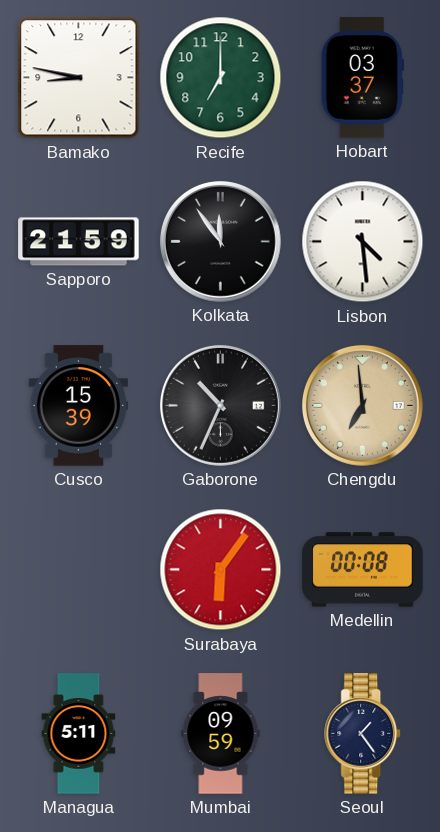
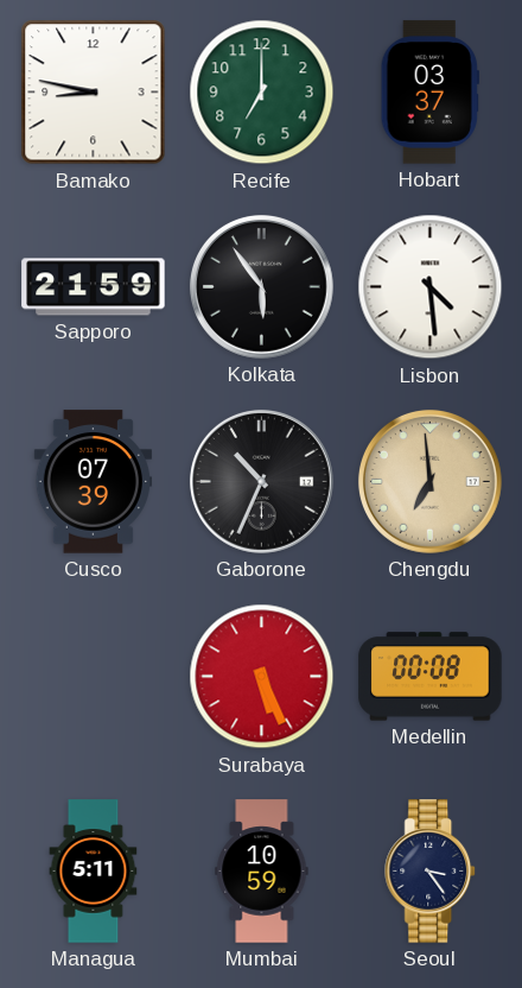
Kolkata: 11:54 -> 5:54 (261, 286)
Cusco: 15:39 -> 07:39 (93, 482)
Surabaya: 6:06 -> 5:26 (262, 677)
Mumbai: 09:59 -> 10:59 (262, 872)
Seoul: 1:24 -> 3:24 (431, 872)
